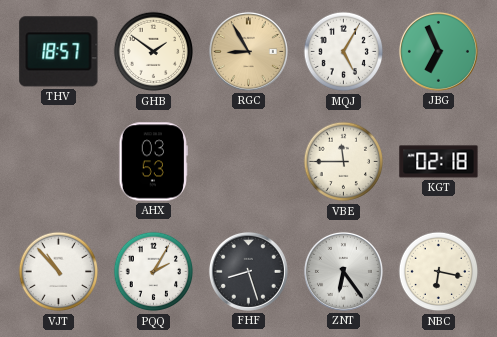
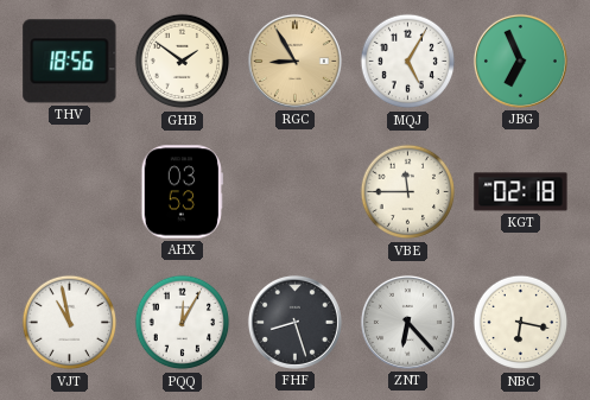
THV: 18:57 -> 18:56 (70, 62)
VJT: 10:53 -> 10:58 (70, 323)
PQQ: 2:05 -> 12:05 (183, 323)
ZNT: 6:24 -> 6:23 (407, 322)
